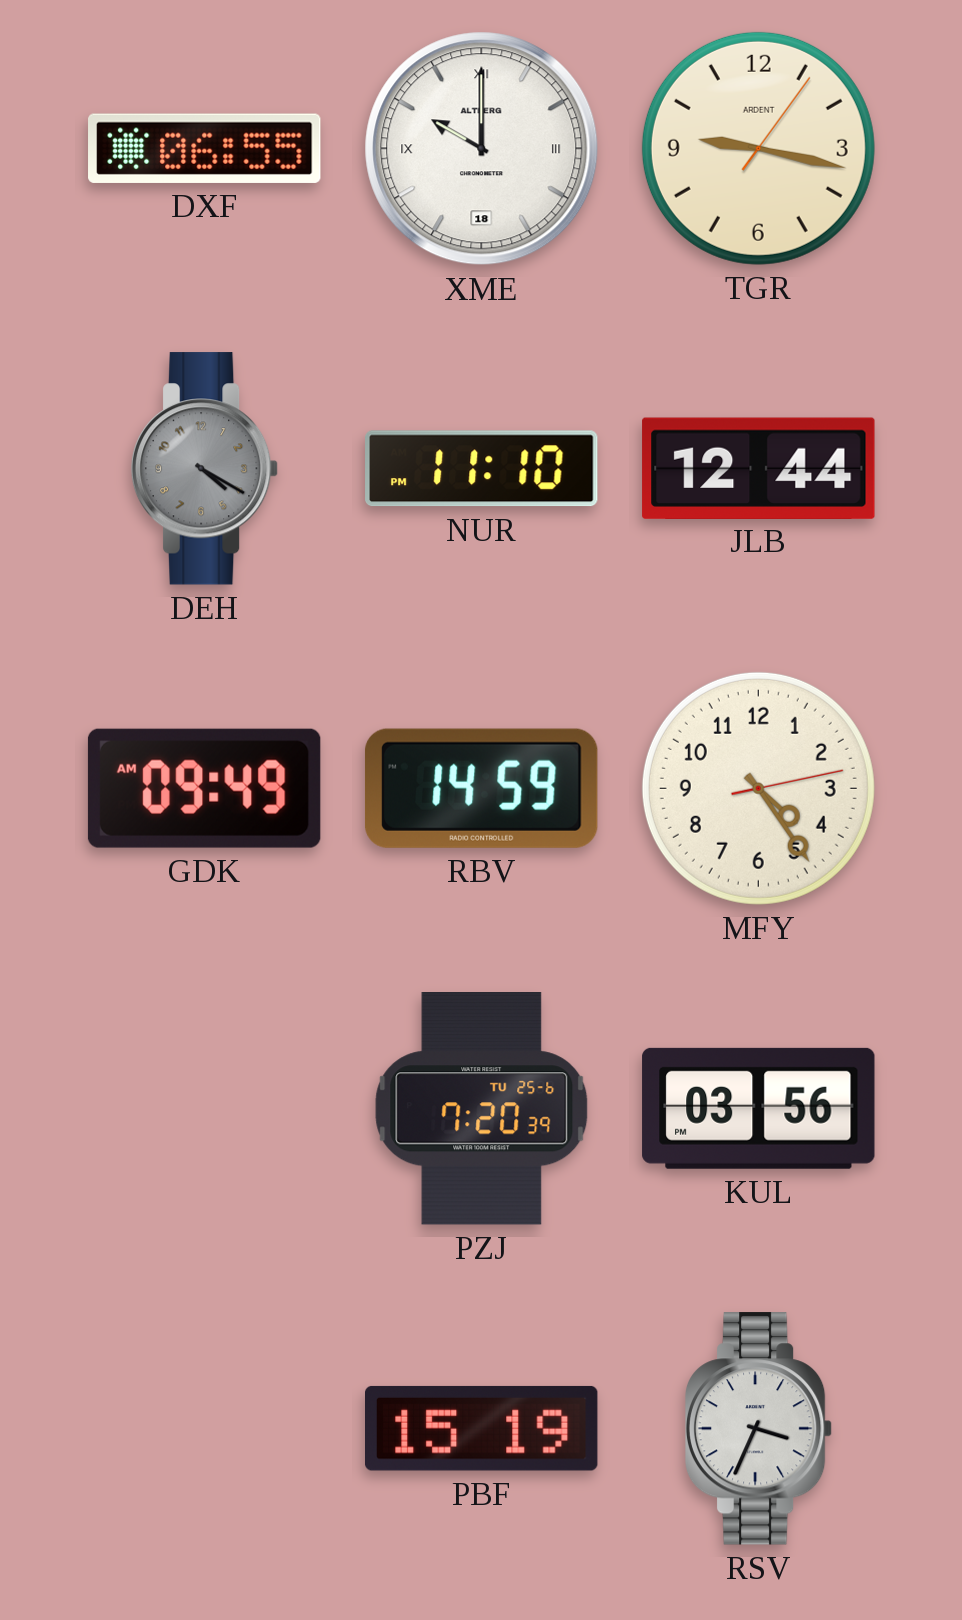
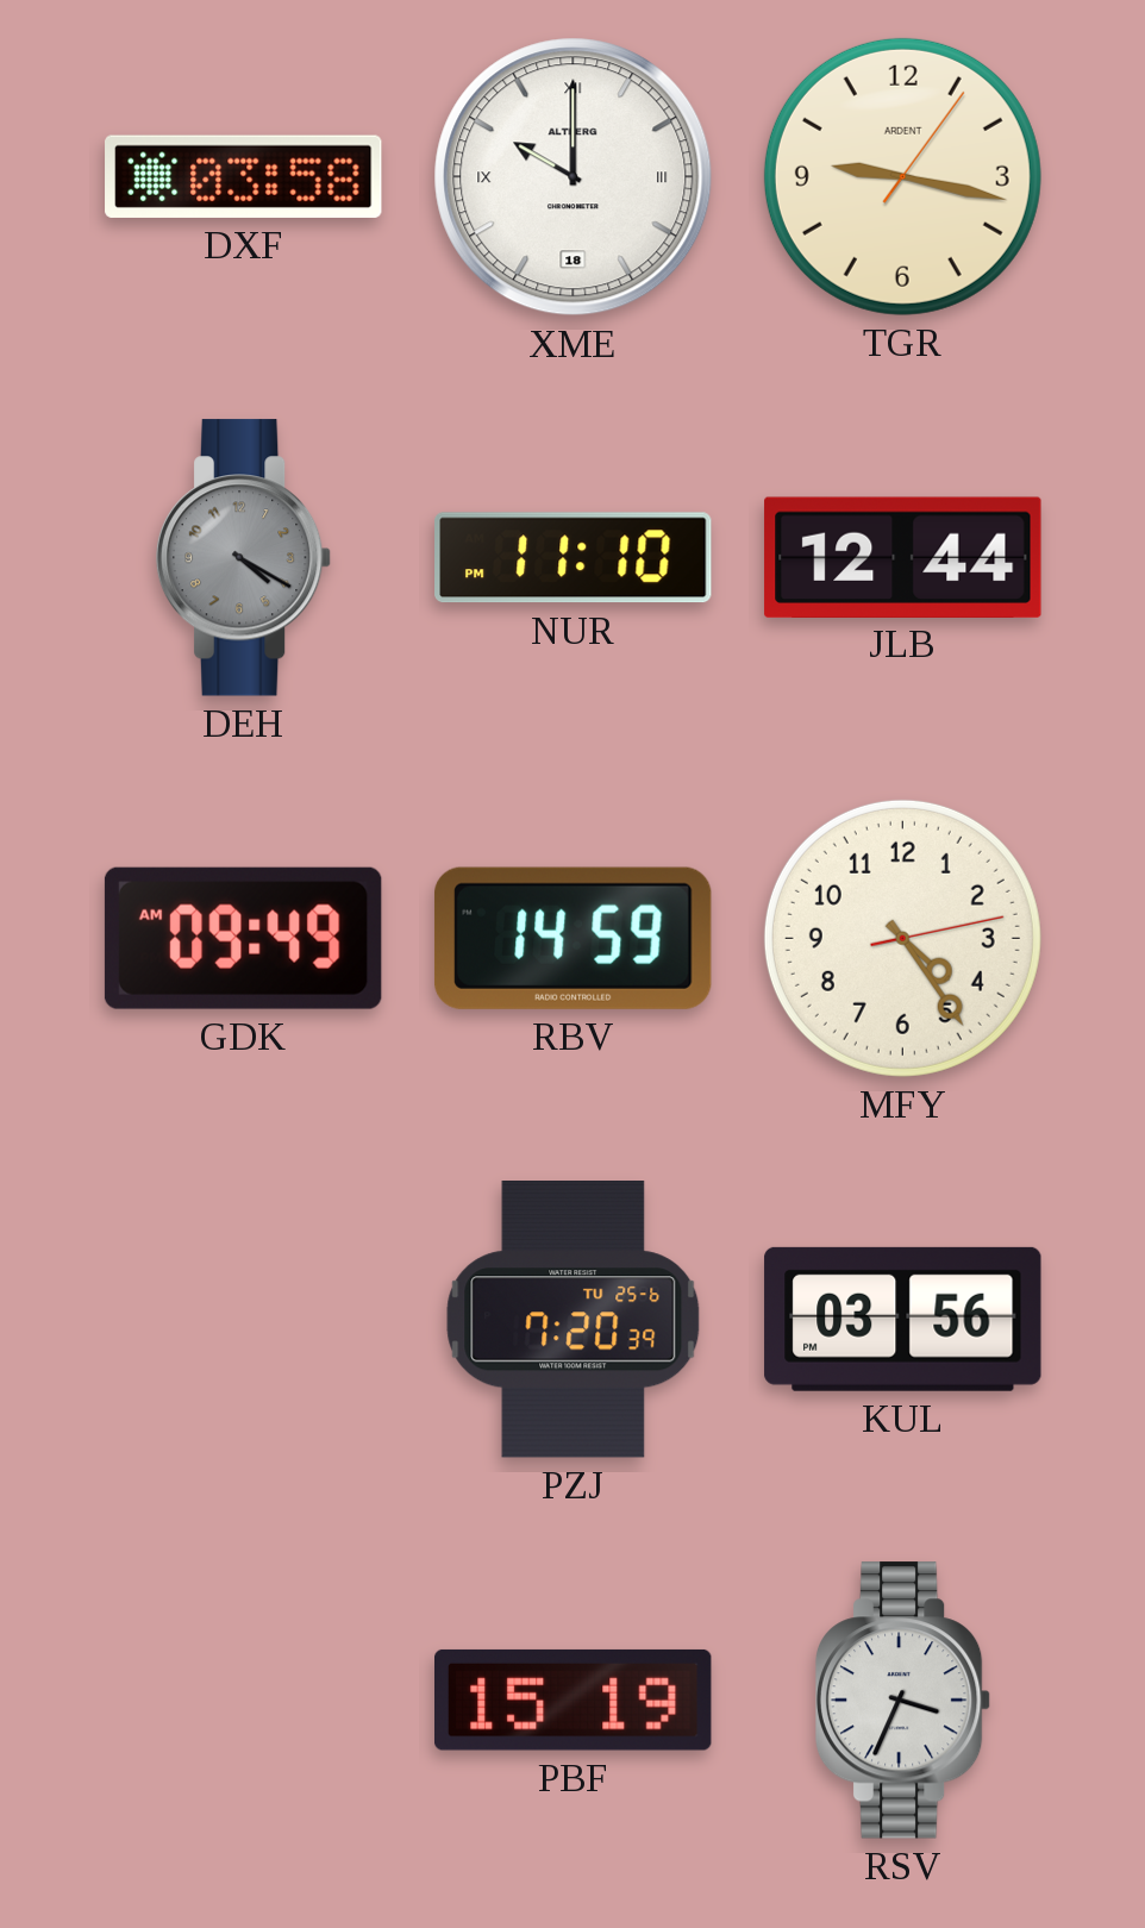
DXF: 06:55 -> 03:58 (244, 176)
